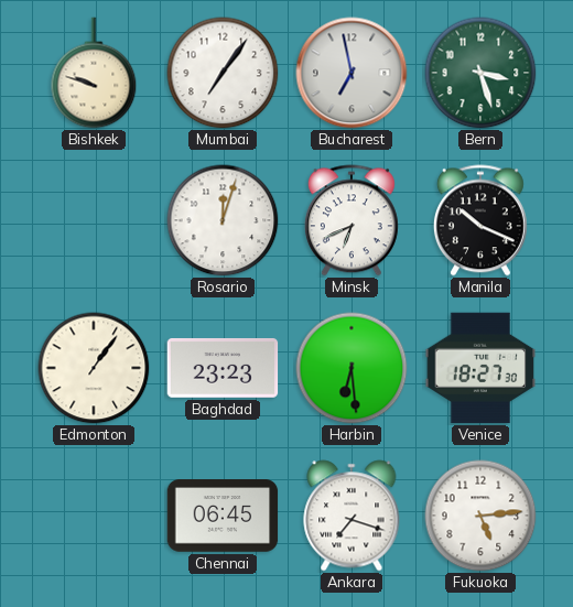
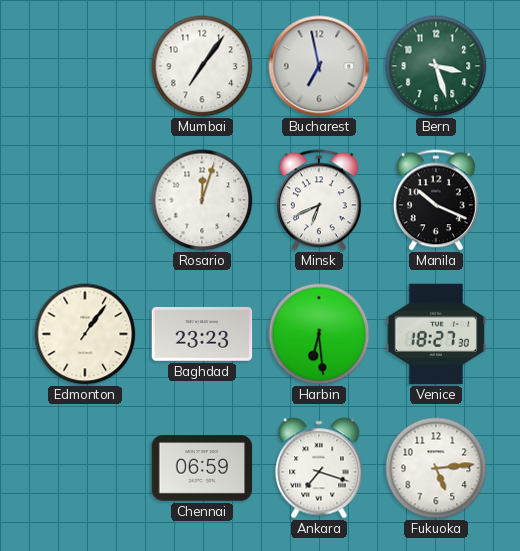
Bishkek: 9:48 -> none (94, 73)
Chennai: 06:45 -> 06:59 (202, 468)
